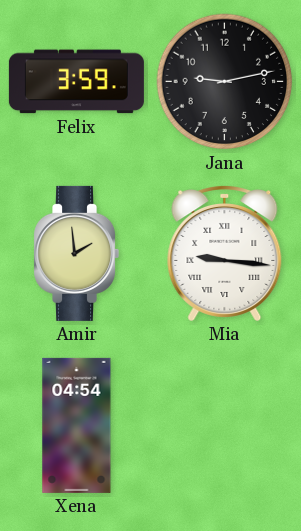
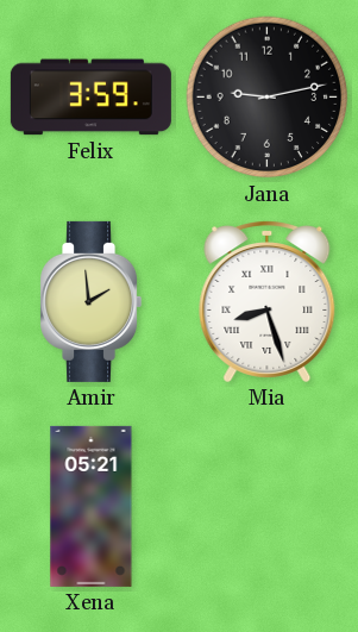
Mia: 9:16 -> 8:27 (268, 302)
Xena: 04:54 -> 05:21 (92, 506)
